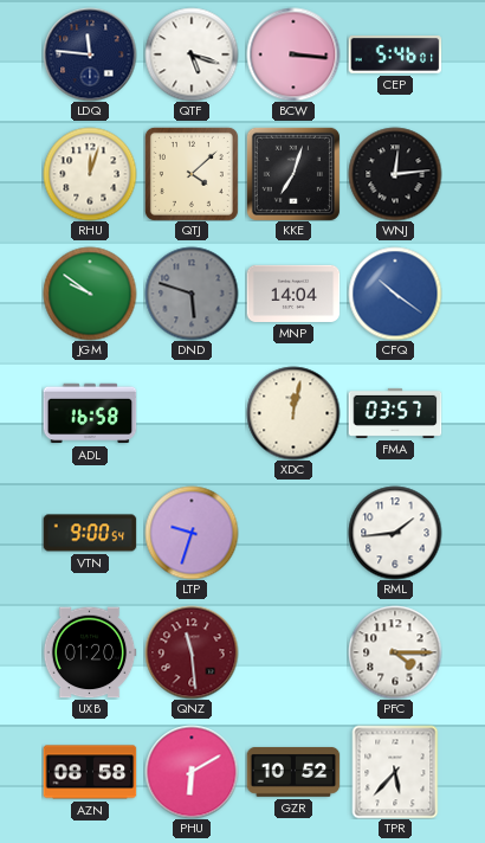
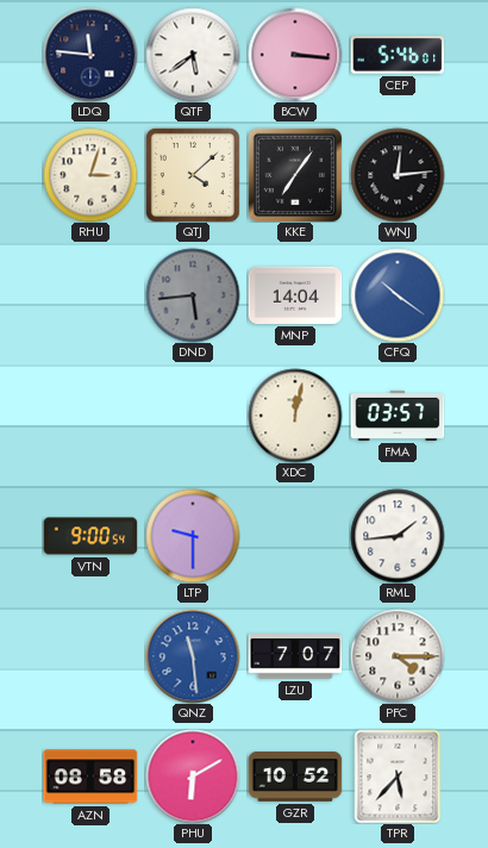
QTF: 5:18 -> 5:39 (193, 55)
RHU: 12:03 -> 3:03 (90, 175)
KKE: 7:03 -> 7:06 (295, 175)
JGM: 9:51 -> none (90, 294)
DND: 5:48 -> 5:44 (193, 295)
ADL: 16:58 -> none (90, 413)
LTP: 9:33 -> 9:30 (193, 536)
UXB: 01:20 -> none (90, 652)
QNZ dial: burgundy -> blue (193, 656)
LZU: none -> 7:07 (295, 656)
